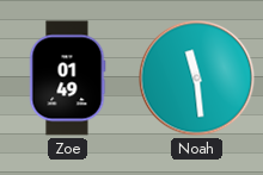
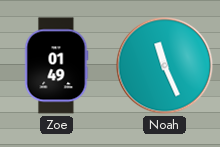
Noah: 11:29 -> 11:26 (165, 66)
